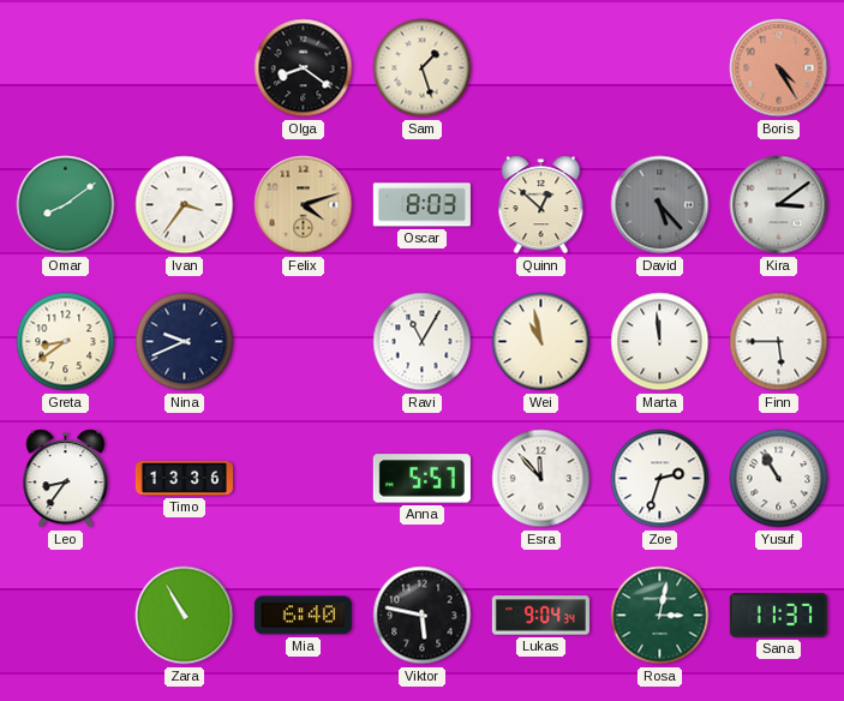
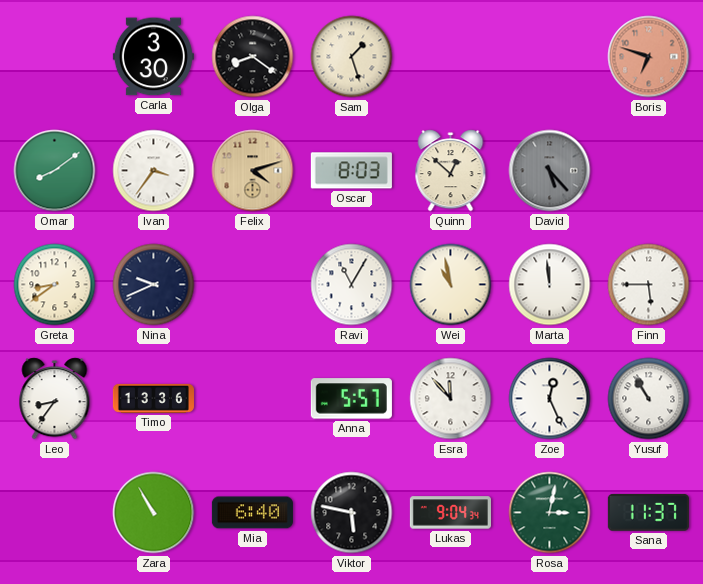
Carla: none -> 3:30 (153, 57)
Boris: 4:25 -> 6:48 (649, 57)
Kira: 3:09 -> none (779, 205)
Zoe: 2:33 -> 12:26 (550, 399)
